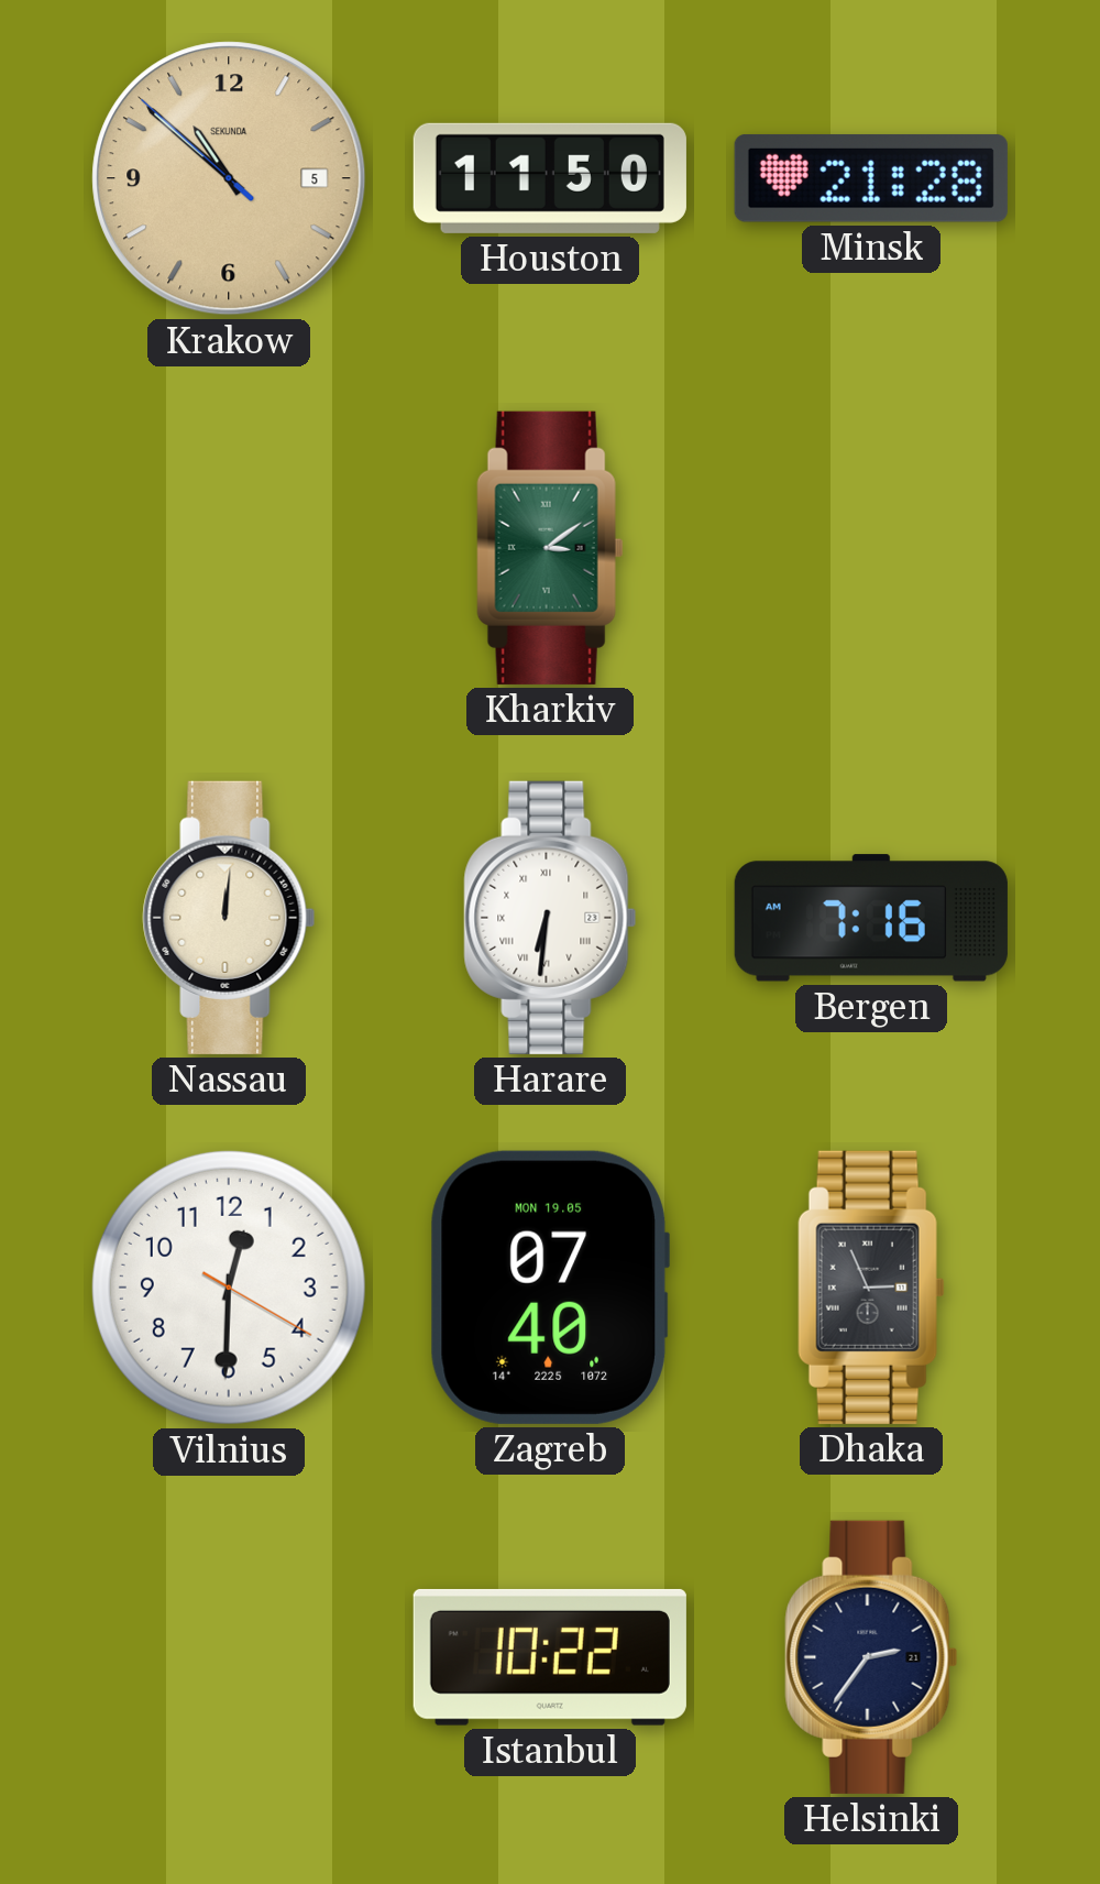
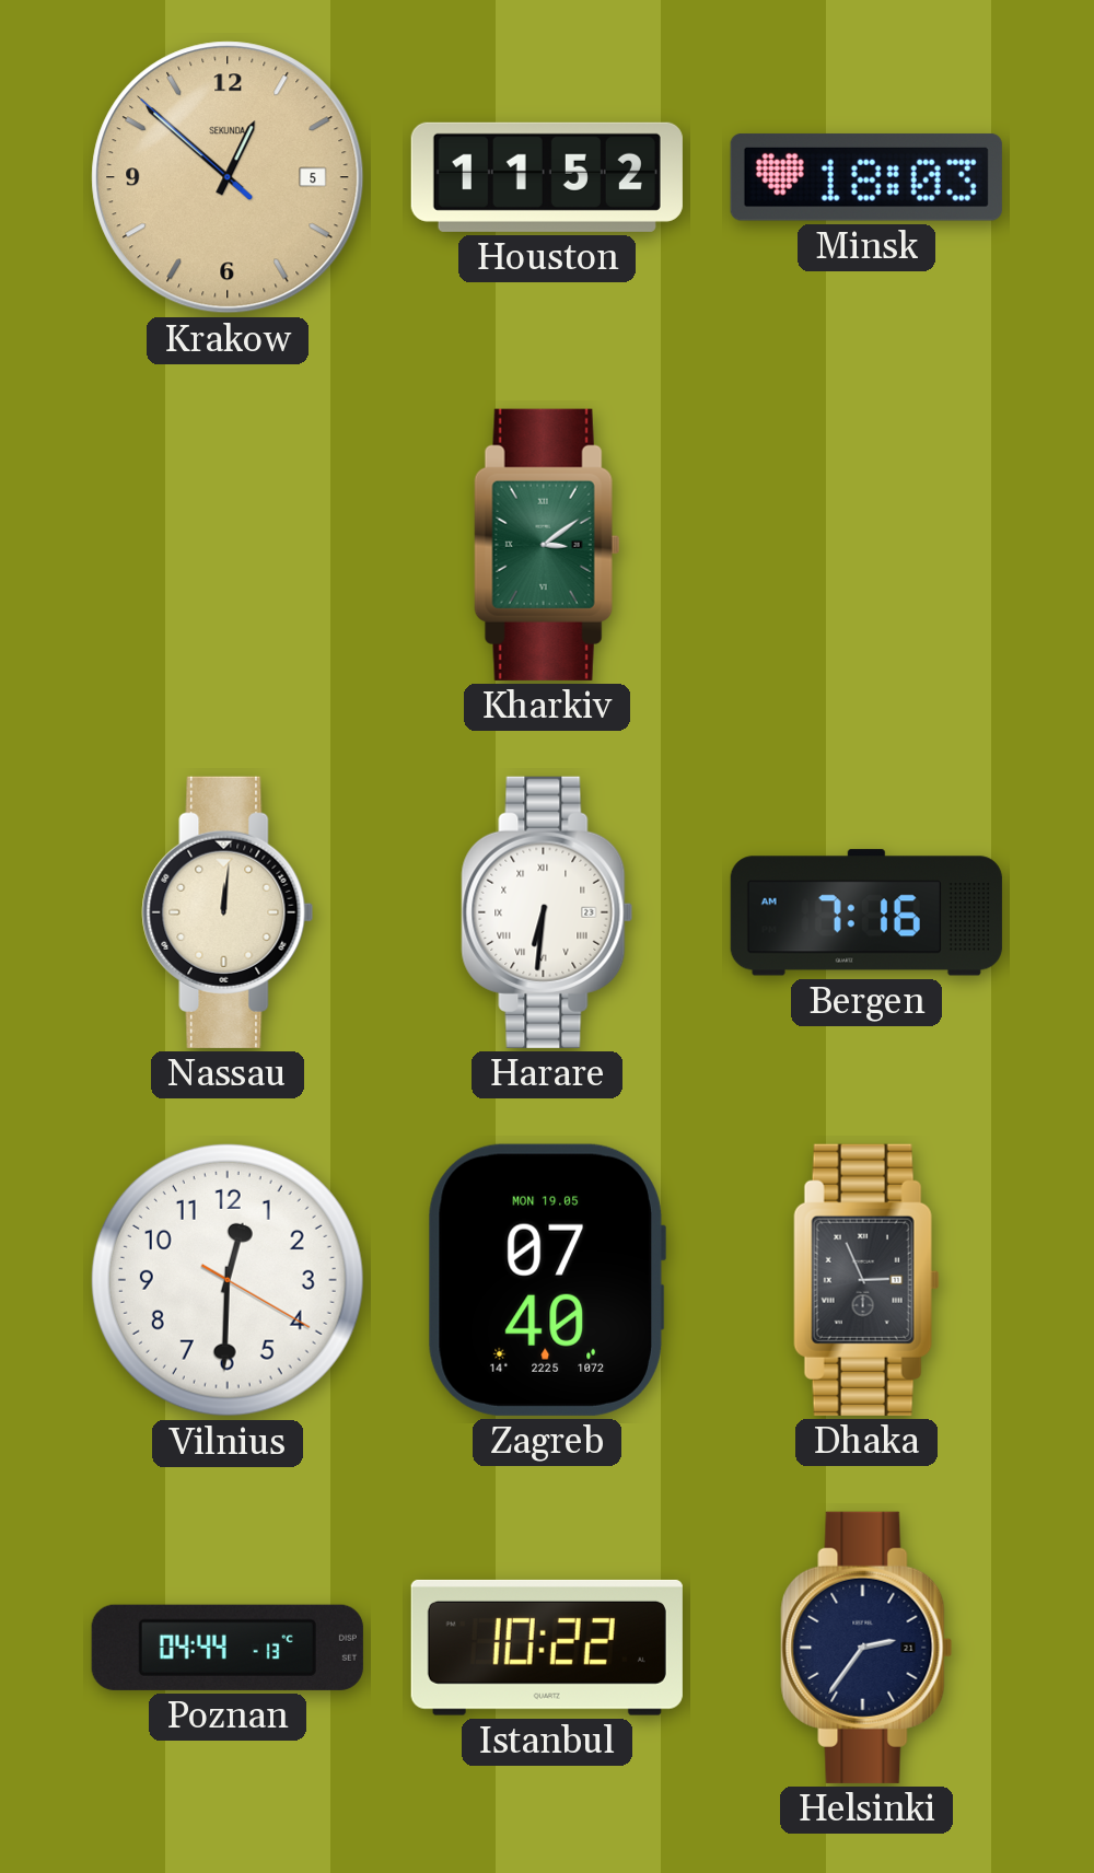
Krakow: 10:51 -> 12:51 (228, 177)
Houston: 11:50 -> 11:52 (547, 177)
Minsk: 21:28 -> 18:03 (866, 177)
Poznan: none -> 04:44 (228, 1648)
